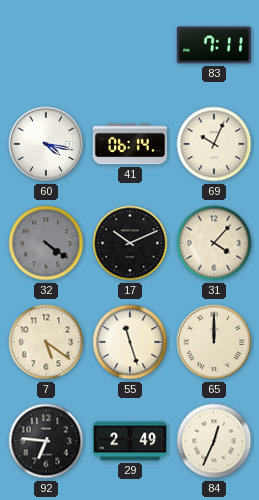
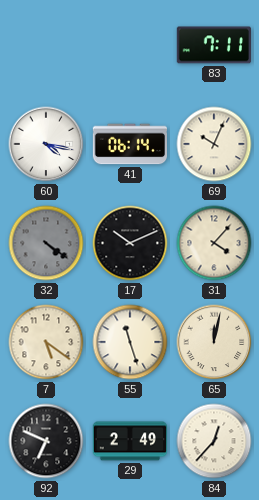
65: 12:00 -> 12:02 (214, 342)
92: 6:46 -> 6:49 (46, 441)
84: 12:34 -> 12:37 (214, 441)
